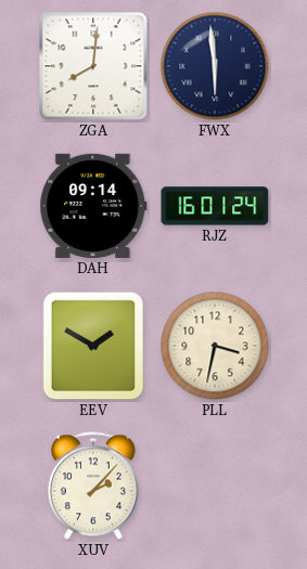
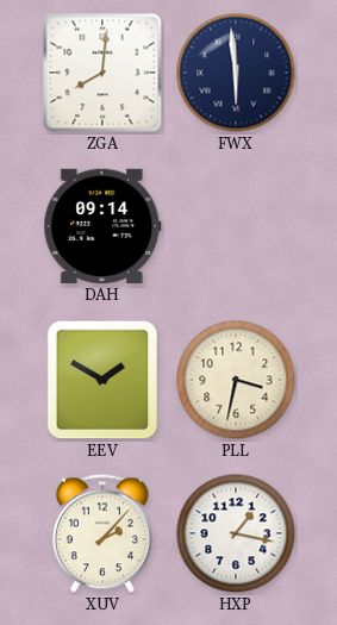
RJZ: 16:01 -> none (215, 206)
HXP: none -> 1:17 (236, 533)
